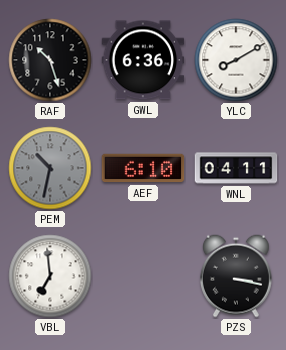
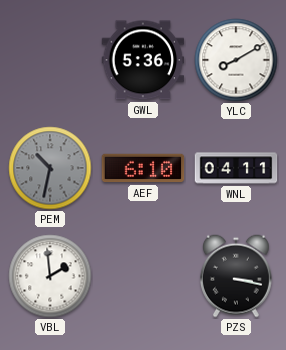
RAF: 10:27 -> none (50, 60)
GWL: 6:36 -> 5:36 (143, 60)
VBL: 6:59 -> 1:59 (50, 276)
